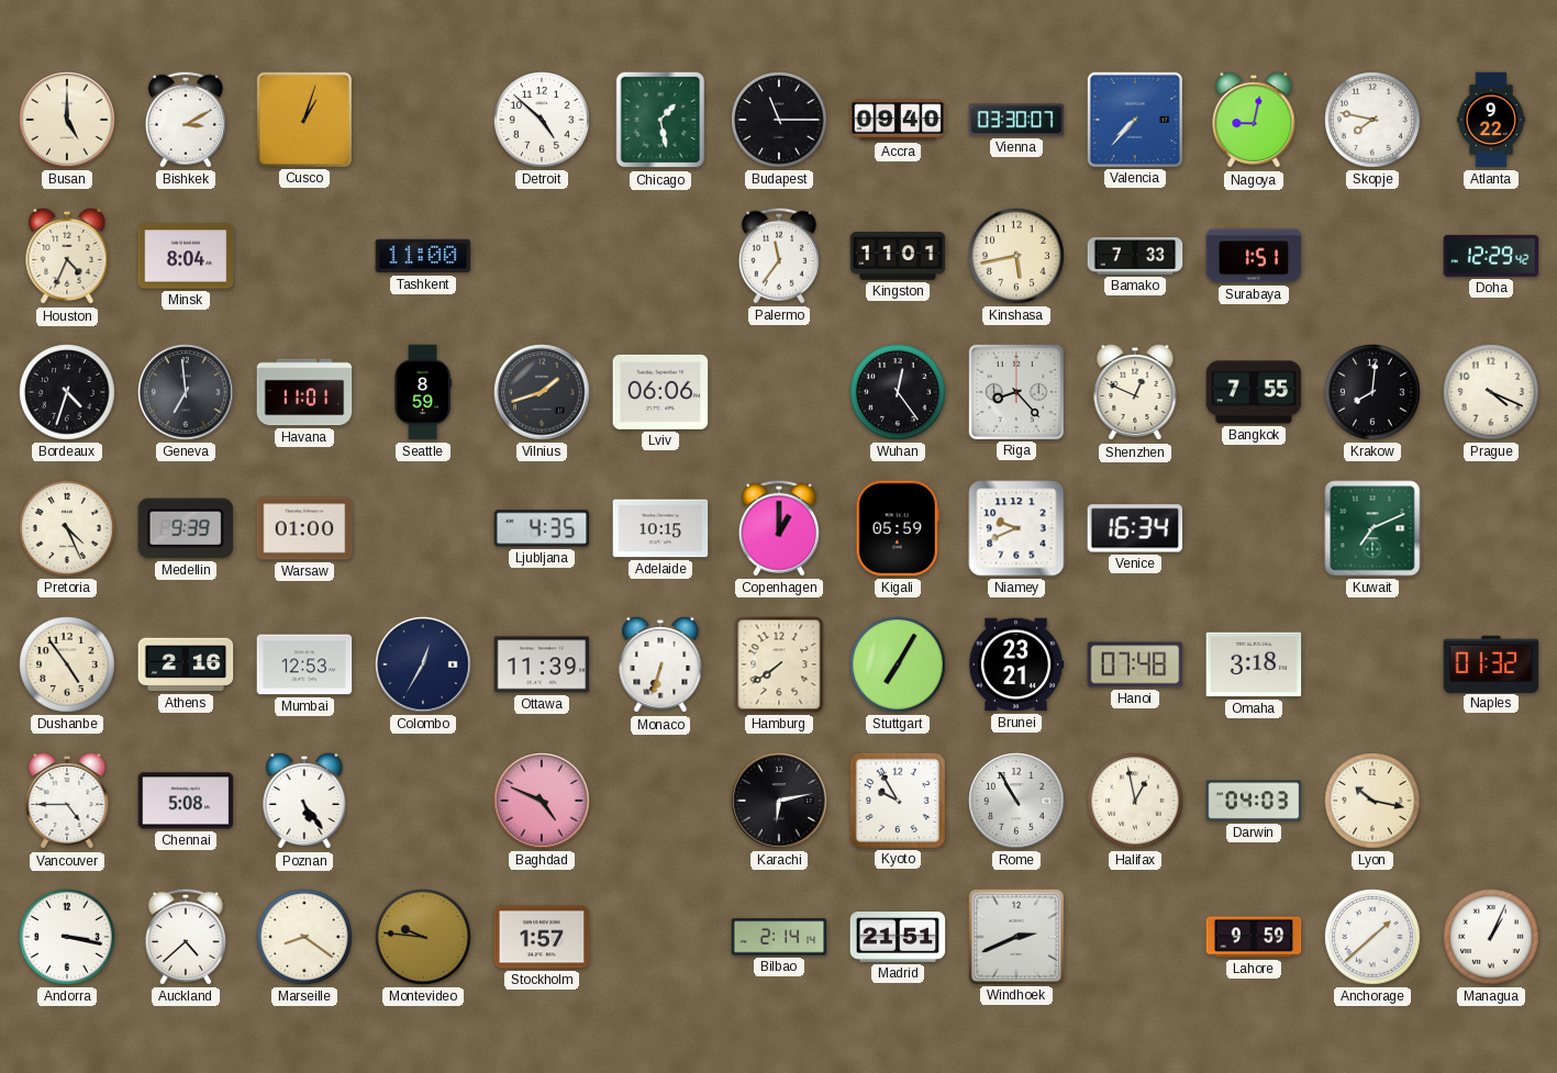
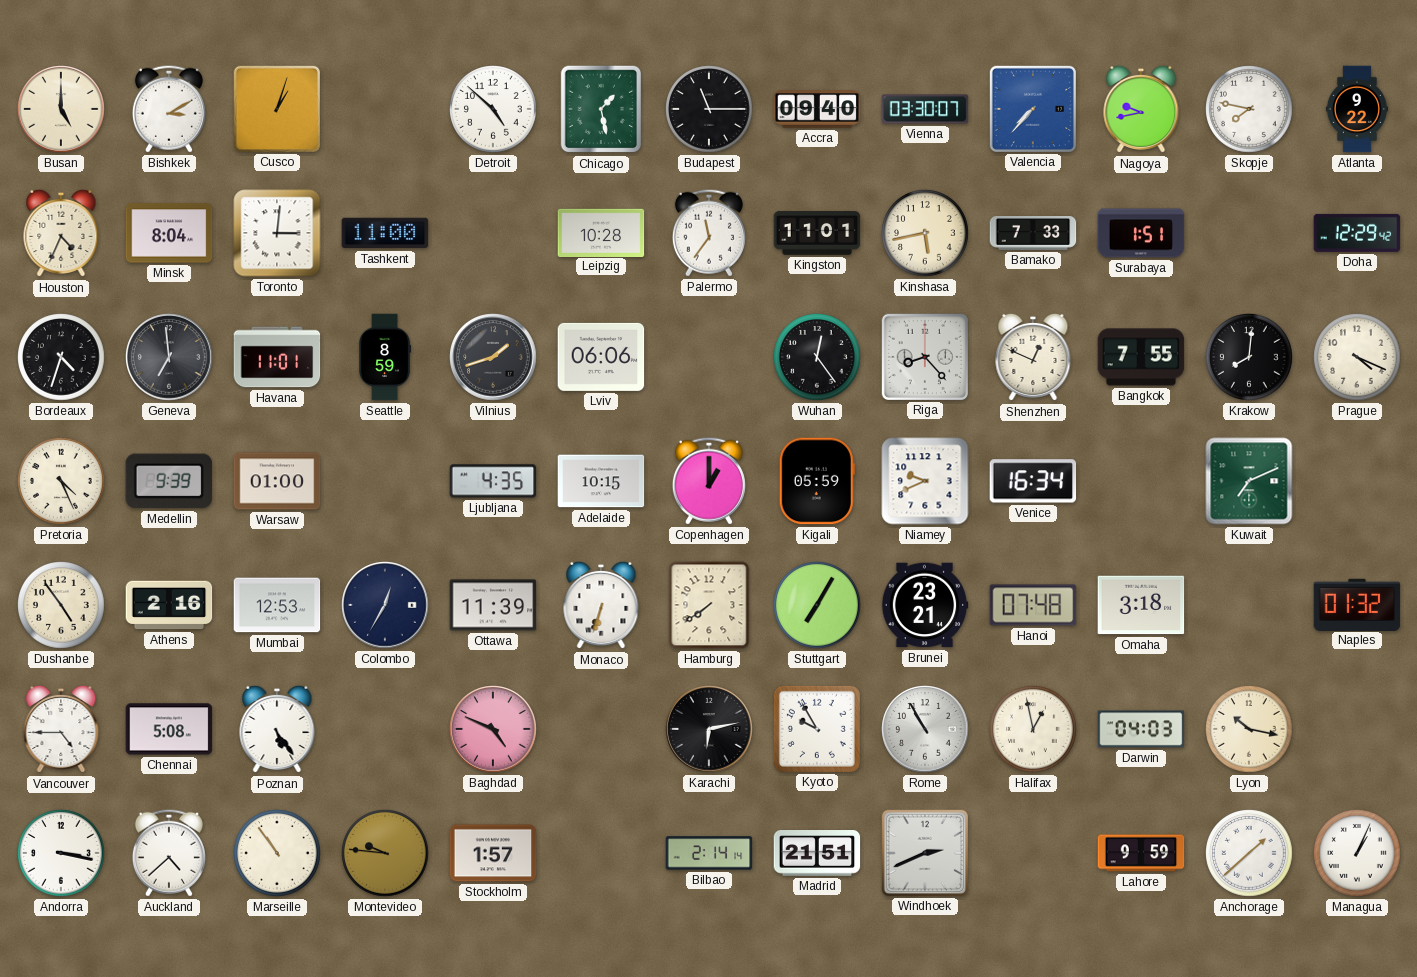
Nagoya: 9:02 -> 9:43 (1141, 109)
Toronto: none -> 3:01 (277, 233)
Leipzig: none -> 10:28 (601, 232)
Marseille: 8:21 -> 10:54 (277, 853)
